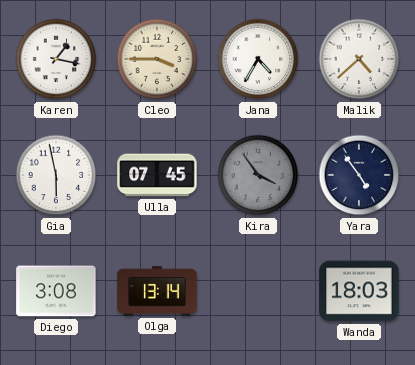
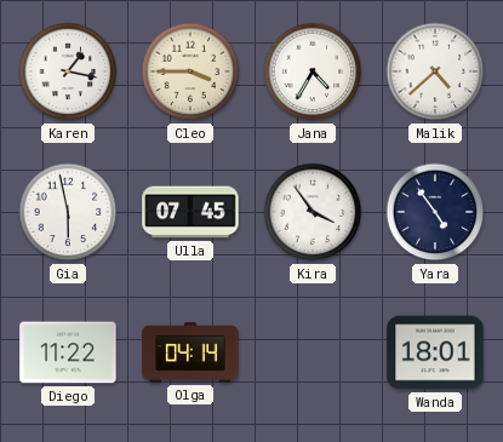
Kira dial: grey -> white (313, 212)
Diego: 3:08 -> 11:22 (68, 352)
Olga: 13:14 -> 04:14 (190, 352)
Wanda: 18:03 -> 18:01 (435, 352)
